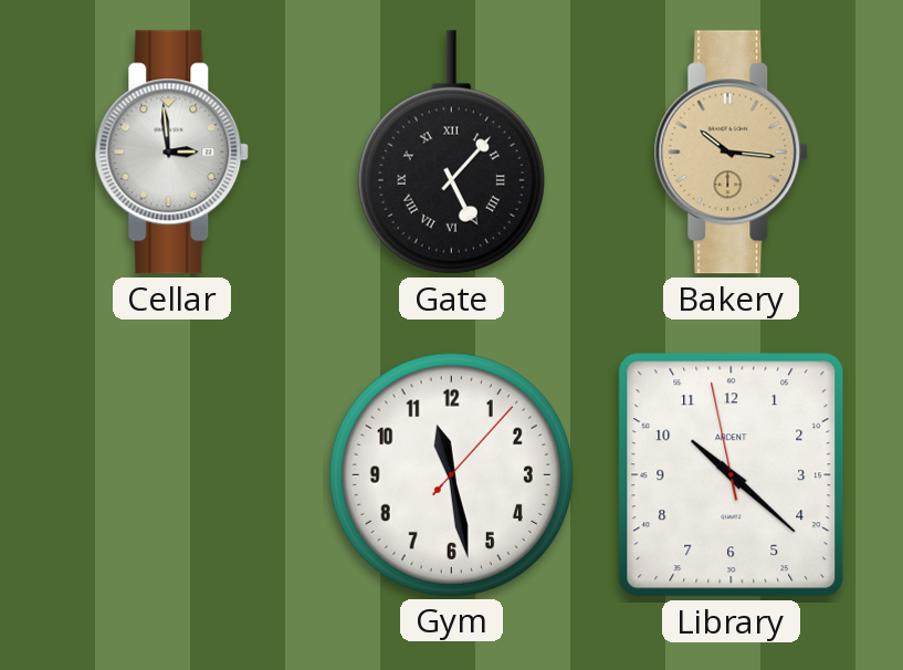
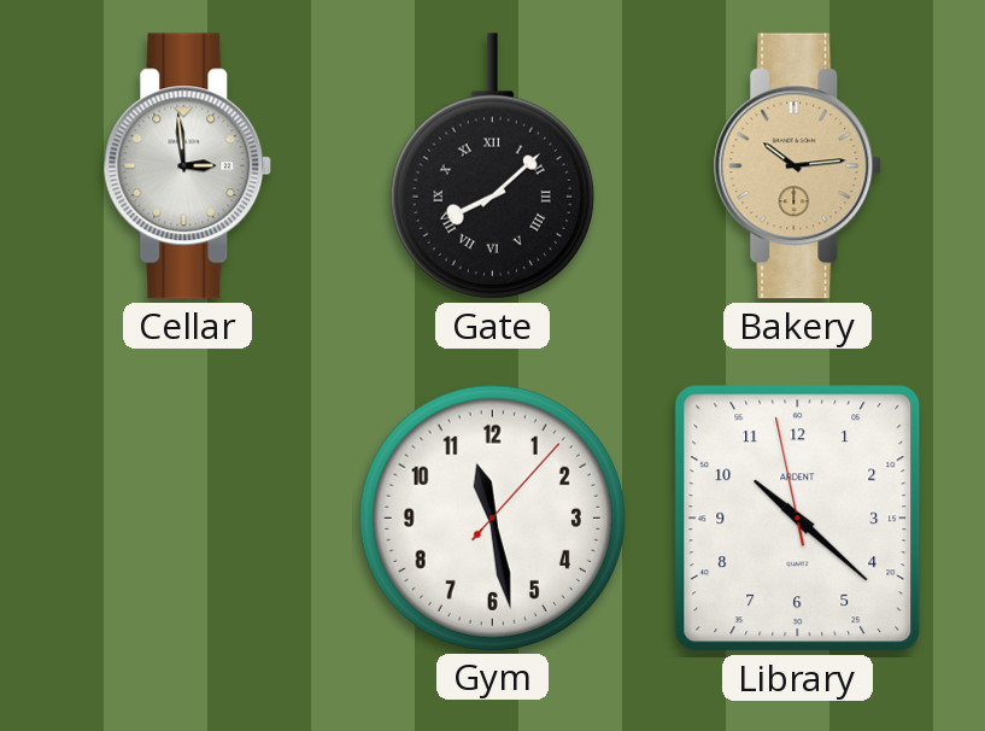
Gate: 5:07 -> 8:08 (492, 166)
Bakery: 10:16 -> 10:14 (798, 166)
